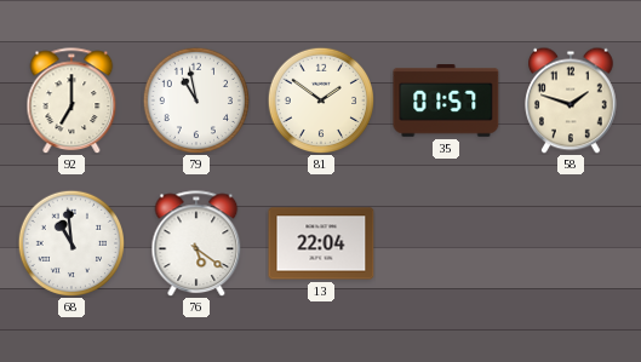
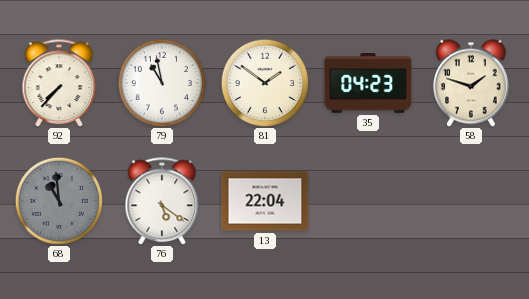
92: 7:00 -> 7:37 (59, 83)
35: 01:57 -> 04:23 (368, 84)
68 dial: white -> grey (58, 200)
